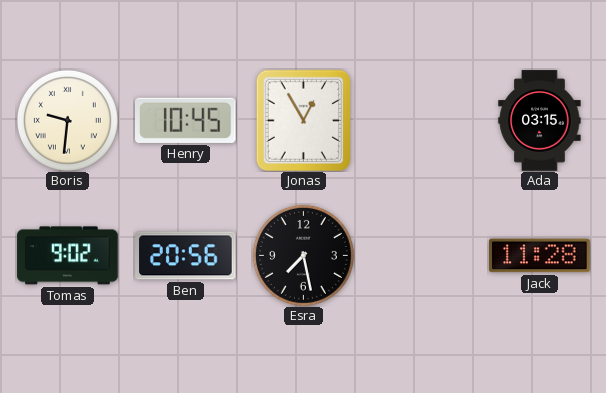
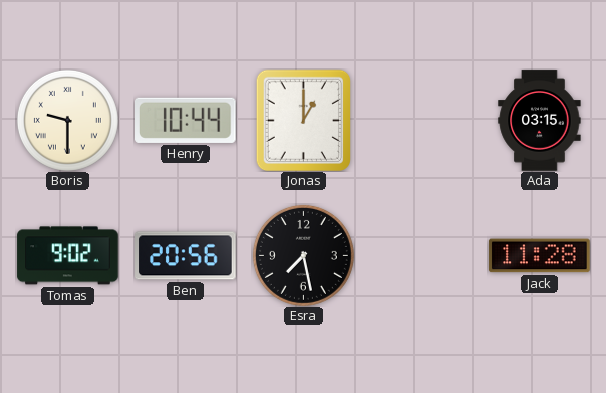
Boris: 9:31 -> 9:30 (67, 120)
Henry: 10:45 -> 10:44 (186, 120)
Jonas: 12:55 -> 1:00 (303, 120)
